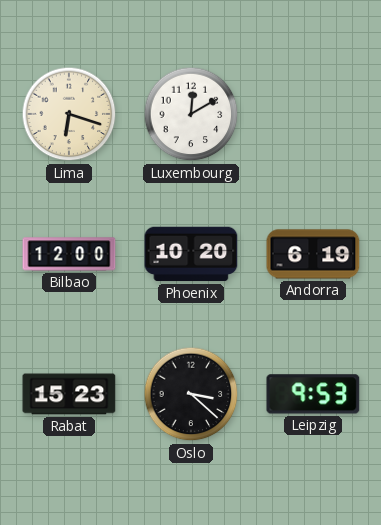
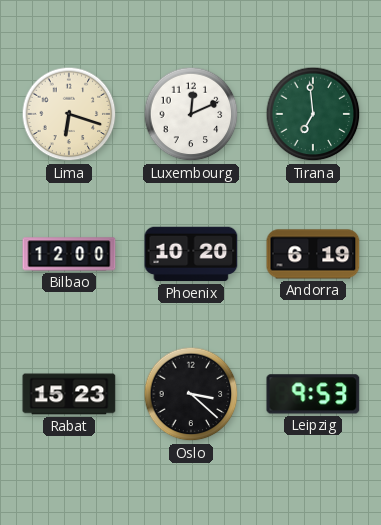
Luxembourg: 12:10 -> 12:11 (191, 114)
Tirana: none -> 6:59 (313, 114)
